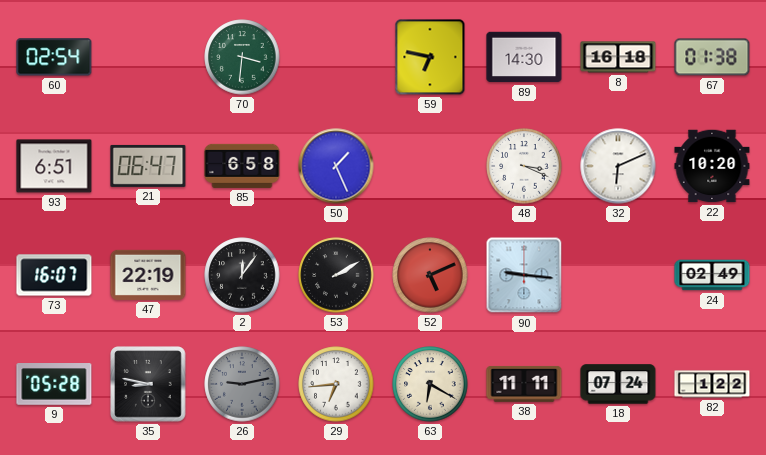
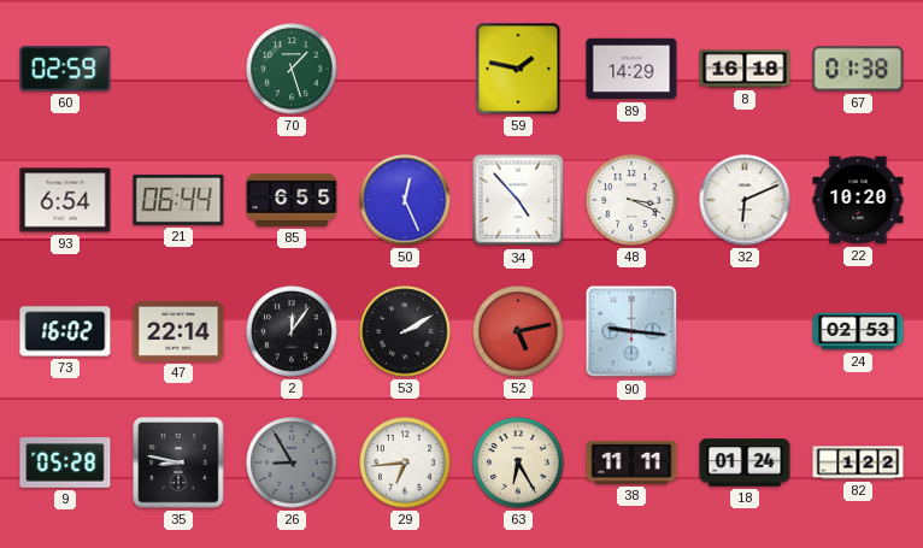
60: 02:54 -> 02:59 (65, 69)
70: 3:31 -> 1:27 (292, 69)
59: 6:47 -> 1:47 (518, 69)
89: 14:30 -> 14:29 (631, 69)
93: 6:51 -> 6:54 (65, 200)
21: 06:47 -> 06:44 (178, 200)
85: 6:58 -> 6:55 (292, 200)
50: 1:26 -> 12:26 (405, 200)
34: none -> 4:53 (518, 200)
73: 16:07 -> 16:02 (65, 331)
47: 22:19 -> 22:14 (178, 331)
52: 5:11 -> 5:13 (518, 331)
24: 02:49 -> 02:53 (858, 331)
26: 9:13 -> 8:55 (292, 462)
63: 6:20 -> 6:25 (518, 462)
18: 07:24 -> 01:24 (745, 462)
